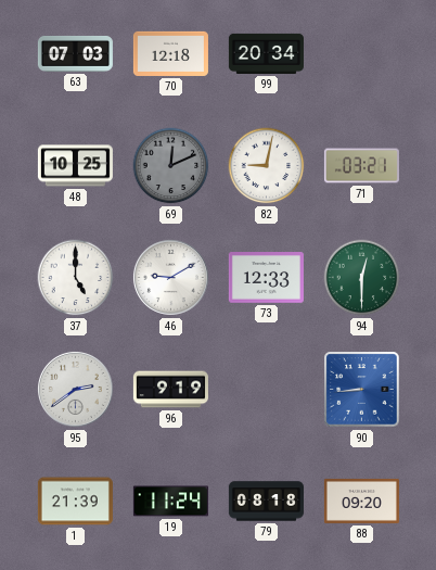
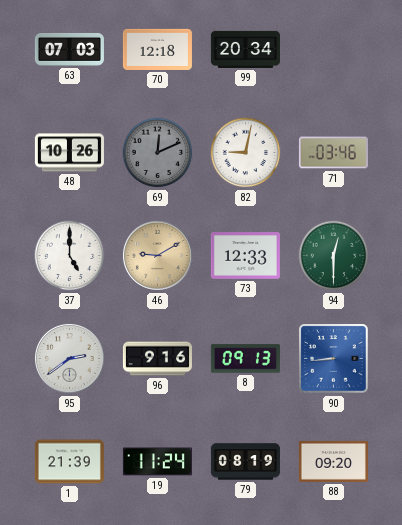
48: 10:25 -> 10:26 (69, 153)
71: 03:21 -> 03:46 (333, 153)
46 dial: white -> champagne (157, 255)
96: 9:19 -> 9:16 (157, 359)
8: none -> 09:13 (245, 359)
79: 08:18 -> 08:19 (245, 462)
